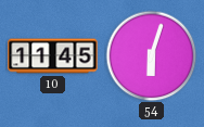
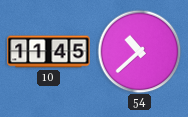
54: 6:03 -> 10:38 (139, 51)
